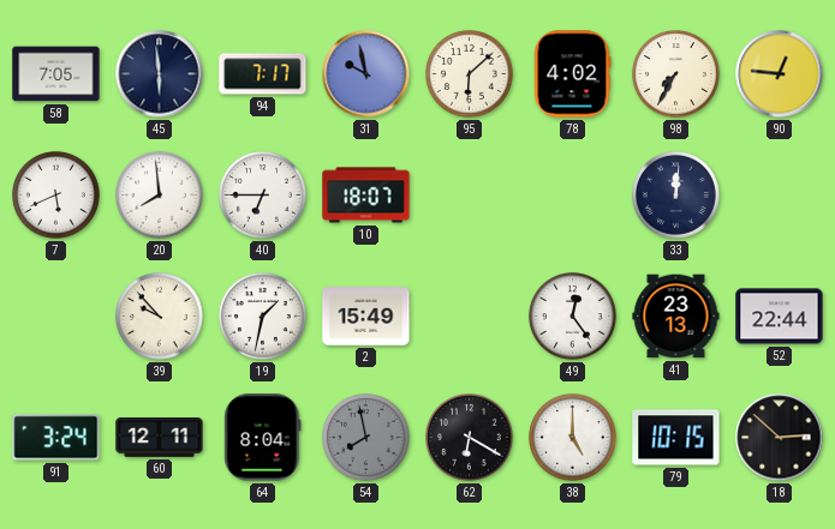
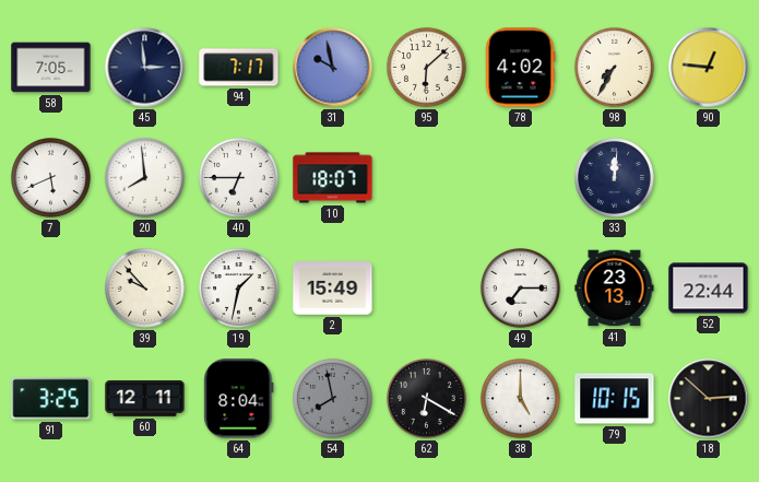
45: 5:59 -> 2:59 (145, 68)
49: 12:24 -> 7:15 (521, 289)
91: 3:24 -> 3:25 (51, 399)
